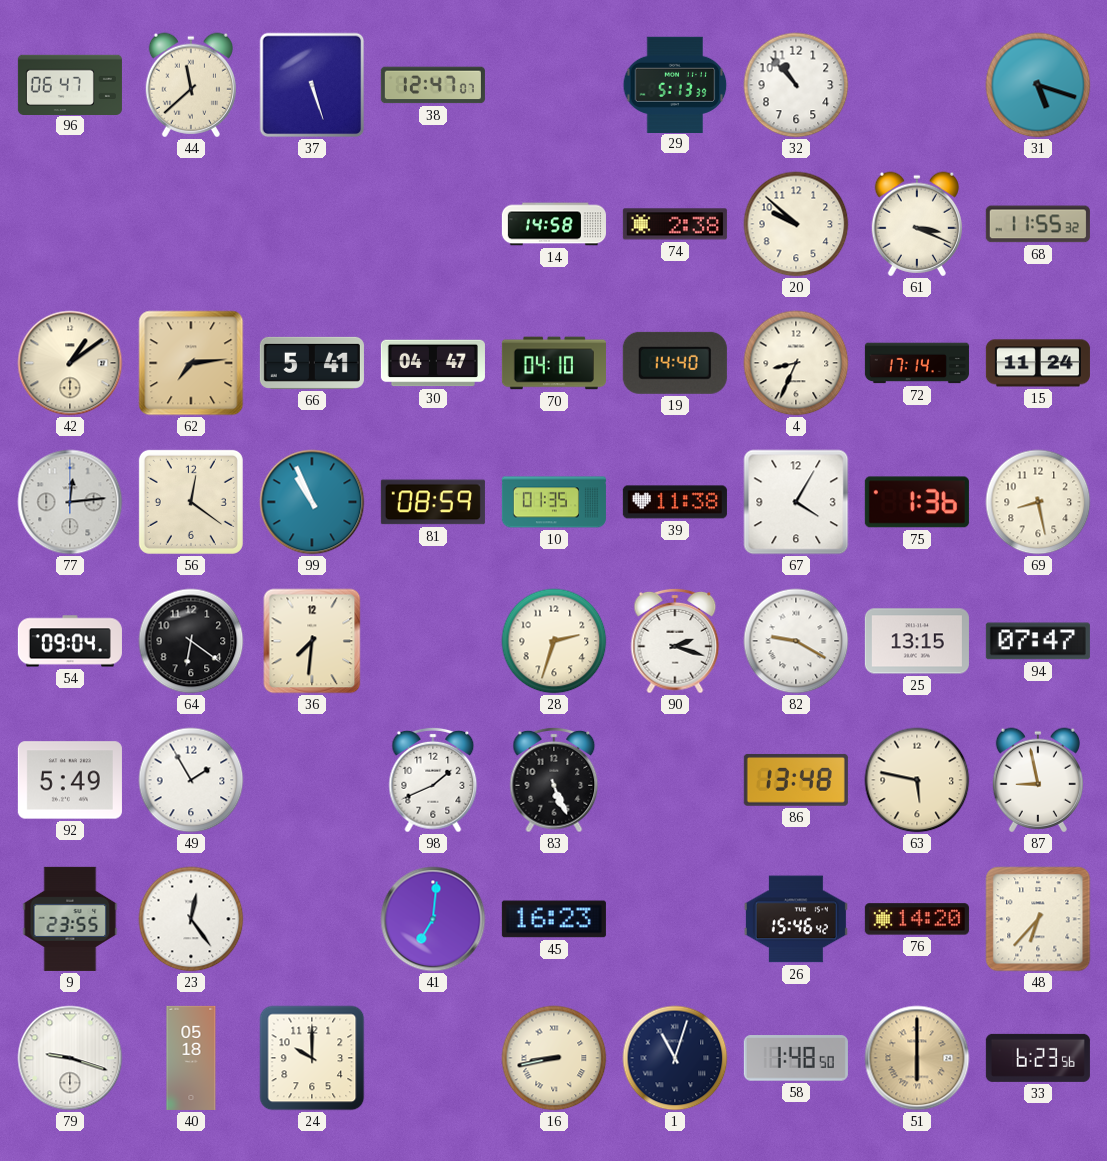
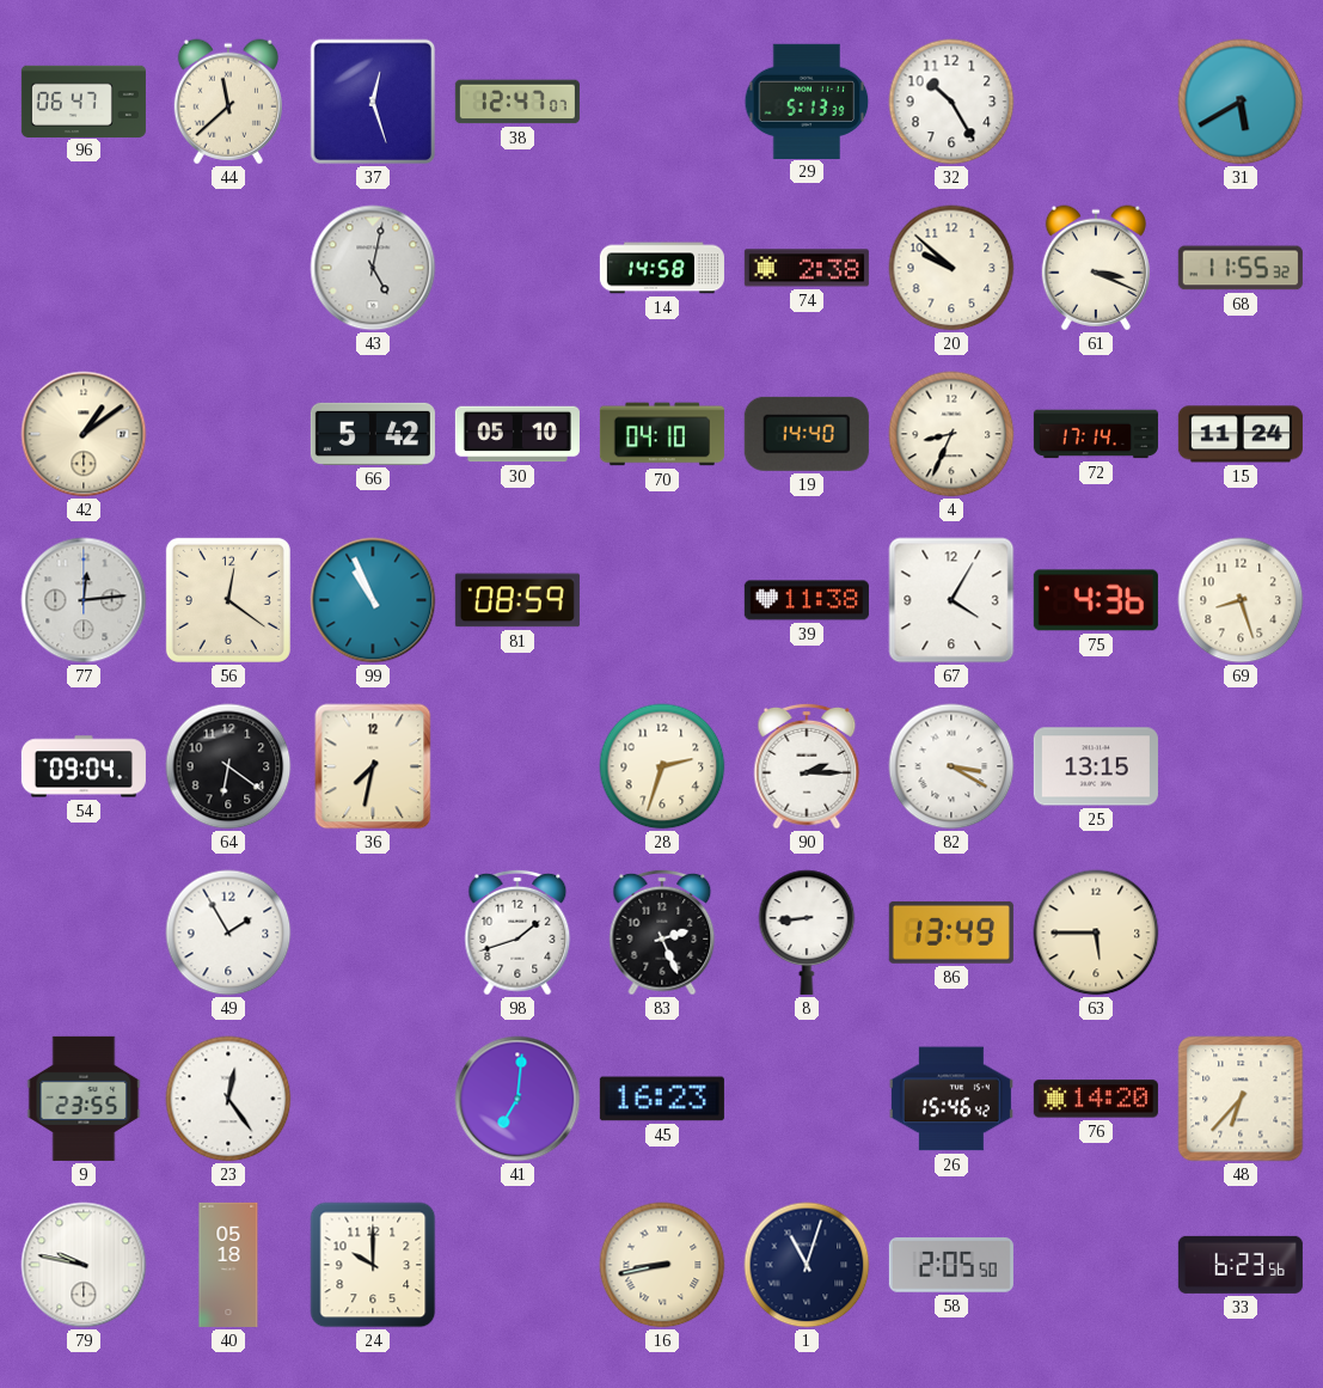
37: 5:27 -> 12:27 (373, 102)
32: 10:53 -> 10:25 (951, 102)
31: 5:18 -> 5:40 (1241, 102)
43: none -> 5:02 (373, 268)
62: 7:14 -> none (191, 363)
66: 5:41 -> 5:42 (373, 434)
30: 04:47 -> 05:10 (517, 434)
10: 01:35 -> none (554, 502)
75: 1:36 -> 4:36 (1096, 600)
69: 8:28 -> 8:27 (1241, 600)
36: 7:31 -> 7:32 (373, 766)
90: 2:18 -> 2:15 (807, 766)
82: 9:20 -> 3:20 (951, 766)
94: 07:47 -> none (1038, 641)
92: 5:49 -> none (70, 780)
98: 1:41 -> 1:42 (517, 933)
83: 5:26 -> 2:26 (662, 933)
8: none -> 8:44 (807, 933)
86: 13:48 -> 13:49 (951, 933)
63: 5:47 -> 5:45 (1096, 933)
87: 8:58 -> none (1038, 780)
79: 9:18 -> 9:47 (84, 1265)
58: 1:48 -> 2:05 (951, 1265)
51: 6:00 -> none (917, 1058)
